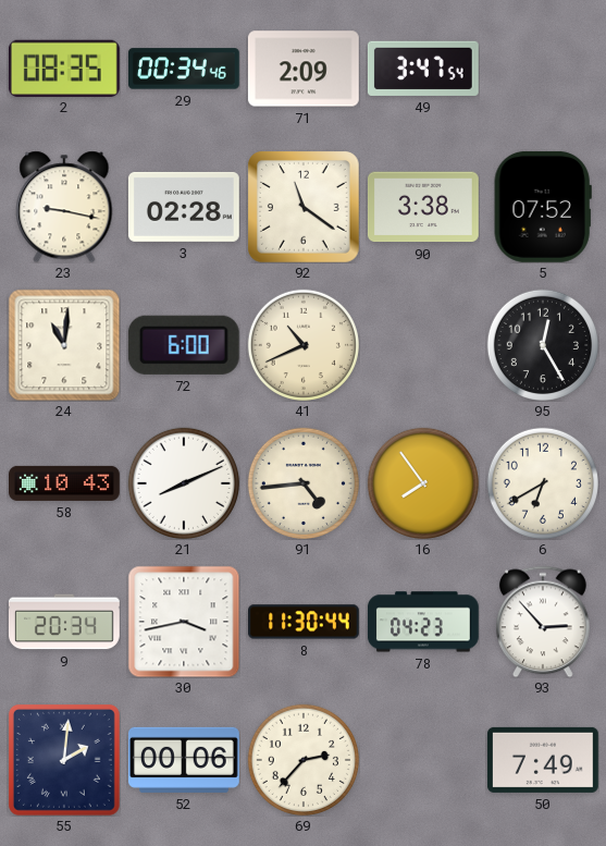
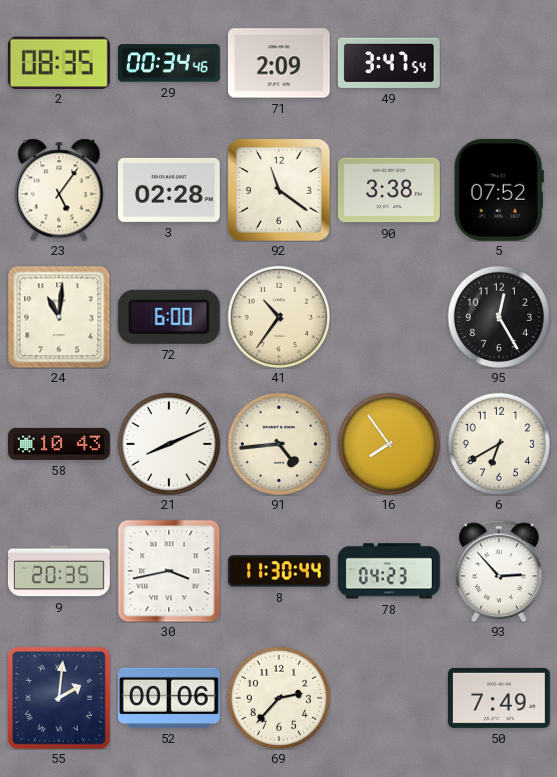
23: 9:17 -> 5:06 (59, 190)
41: 10:41 -> 10:36 (279, 317)
9: 20:34 -> 20:35 (59, 571)
